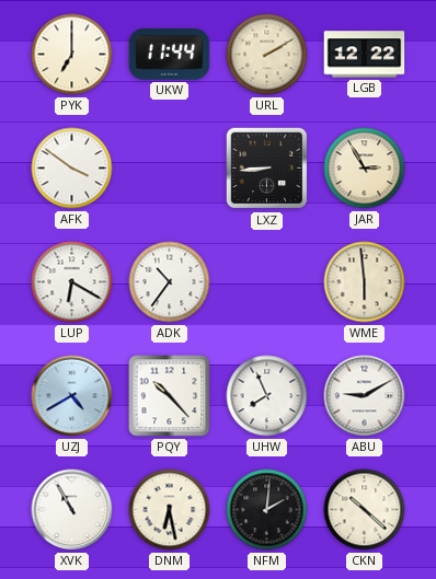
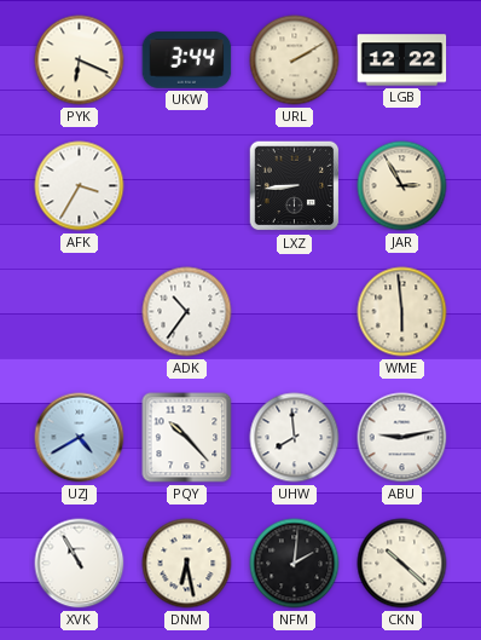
PYK: 7:00 -> 6:19 (80, 60)
UKW: 11:44 -> 3:44 (187, 60)
AFK: 3:51 -> 3:35 (80, 186)
LUP: 6:20 -> none (72, 282)
UHW: 7:56 -> 7:59 (295, 438)
ABU: 9:10 -> 9:13 (402, 438)
